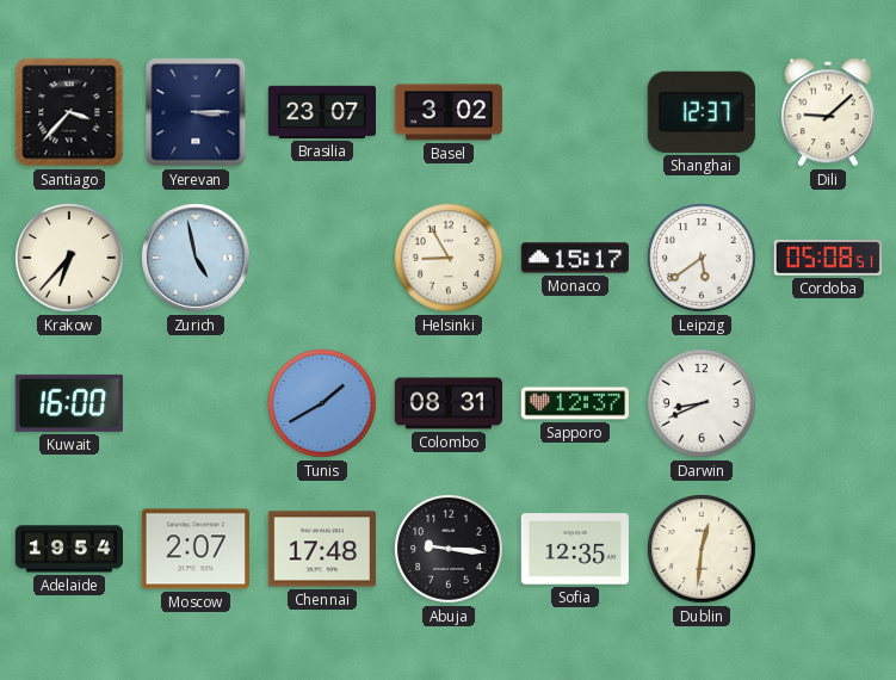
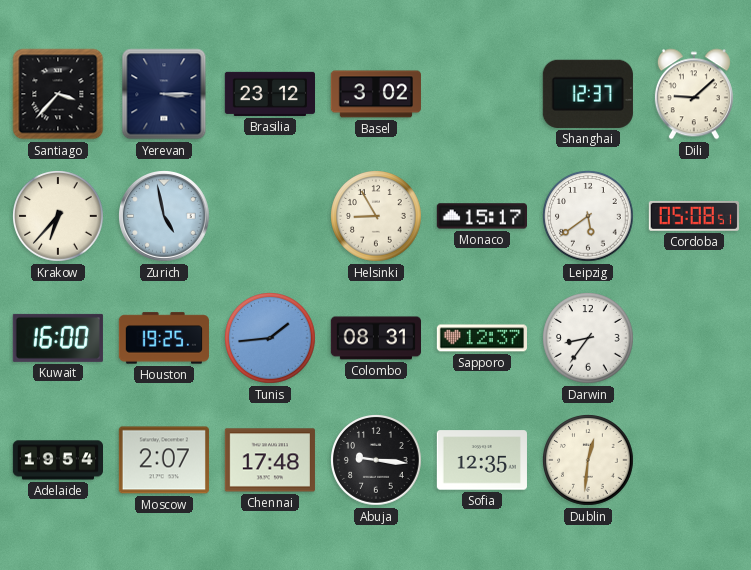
Brasilia: 23:07 -> 23:12 (269, 94)
Houston: none -> 19:25 (164, 338)
Tunis: 1:40 -> 1:44 (271, 339)
Darwin: 8:41 -> 8:36 (589, 339)
